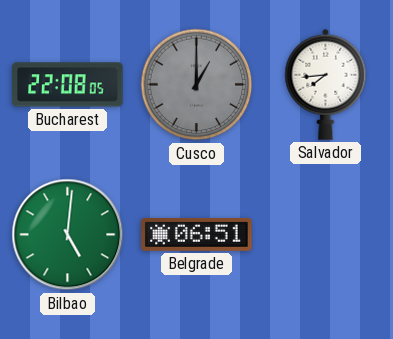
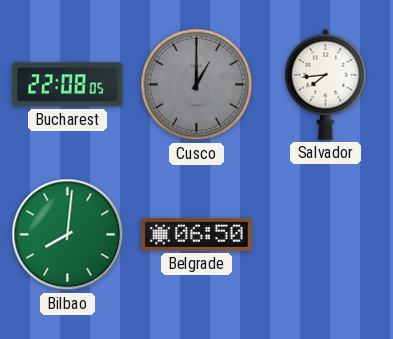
Bilbao: 5:01 -> 8:01 (68, 235)
Belgrade: 06:51 -> 06:50 (197, 235)
